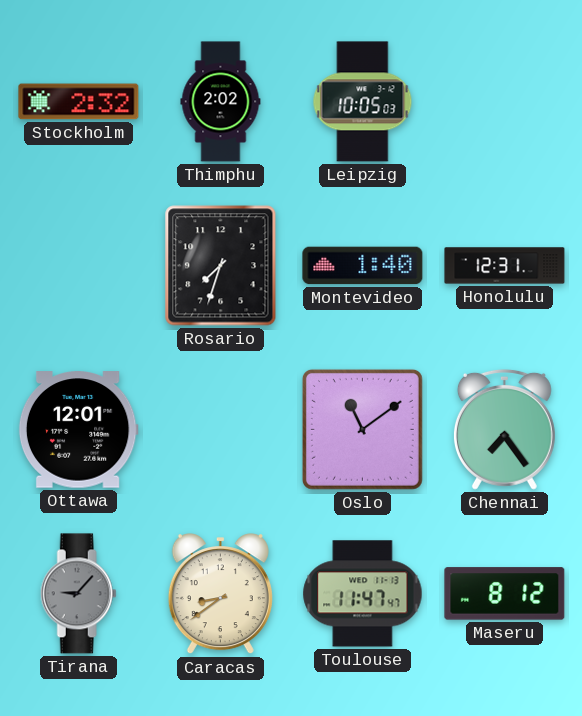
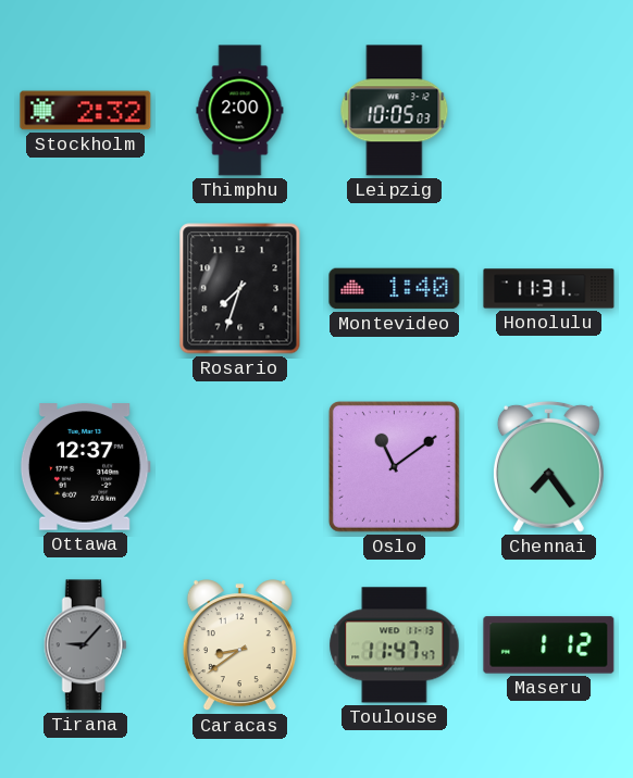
Thimphu: 2:02 -> 2:00 (240, 111)
Honolulu: 12:31 -> 11:31 (549, 289)
Ottawa: 12:01 -> 12:37 (85, 467)
Maseru: 8:12 -> 1:12 (549, 645)
